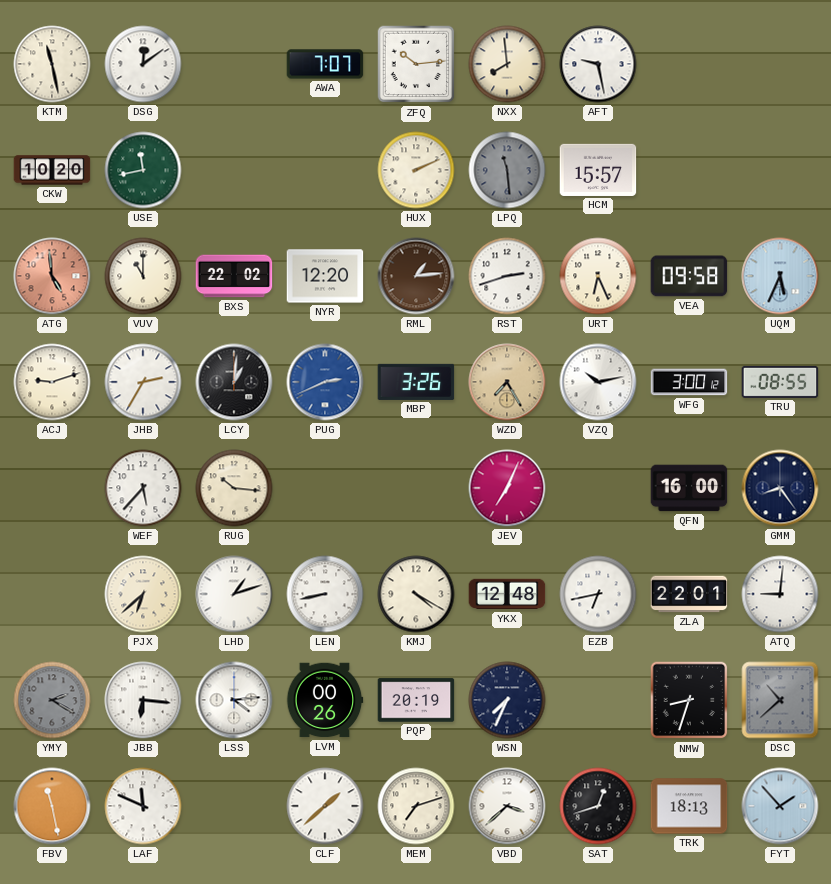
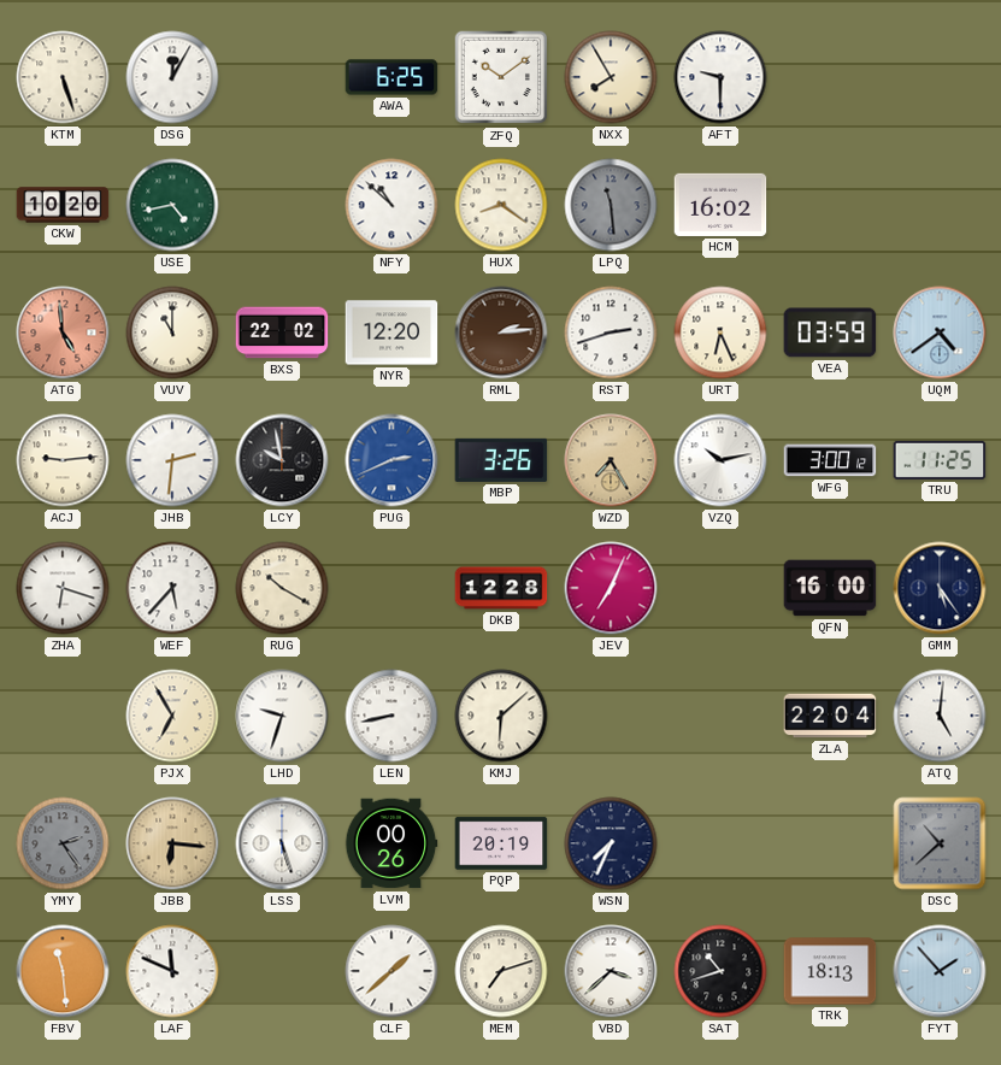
KTM: 11:28 -> 5:27 (63, 77)
DSG: 12:09 -> 12:05 (172, 77)
AWA: 7:07 -> 6:25 (391, 77)
ZFQ: 10:14 -> 10:09 (501, 77)
NXX: 7:59 -> 7:55 (611, 77)
AFT: 9:28 -> 9:30 (720, 77)
USE: 11:43 -> 4:43 (172, 205)
NFY: none -> 10:52 (391, 205)
HUX: 2:11 -> 8:21 (501, 205)
HCM: 15:57 -> 16:02 (720, 205)
RML: 1:14 -> 2:14 (501, 333)
VEA: 09:58 -> 03:59 (830, 333)
UQM: 5:34 -> 4:39 (940, 333)
ACJ: 9:12 -> 9:14 (63, 460)
JHB: 2:35 -> 2:31 (172, 460)
LCY: 1:01 -> 9:58 (282, 460)
TRU: 08:55 -> 11:25 (940, 460)
ZHA: none -> 6:18 (63, 588)
RUG: 10:16 -> 10:20 (282, 588)
DKB: none -> 12:28 (501, 588)
GMM: 8:24 -> 5:24 (940, 588)
PJX: 6:38 -> 6:55 (172, 716)
LHD: 1:12 -> 9:33 (282, 716)
KMJ: 4:20 -> 6:08 (501, 716)
YKX: 12:48 -> none (507, 594)
EZB: 6:43 -> none (598, 594)
ZLA: 22:01 -> 22:04 (830, 716)
ATQ: 9:01 -> 5:01 (940, 716)
YMY: 2:20 -> 2:24 (63, 843)
JBB dial: white -> champagne (172, 843)
LSS: 4:14 -> 5:27 (282, 843)
NMW: 8:33 -> none (689, 700)
FBV: 11:28 -> 11:29 (63, 971)
SAT: 12:42 -> 10:42 (720, 971)
